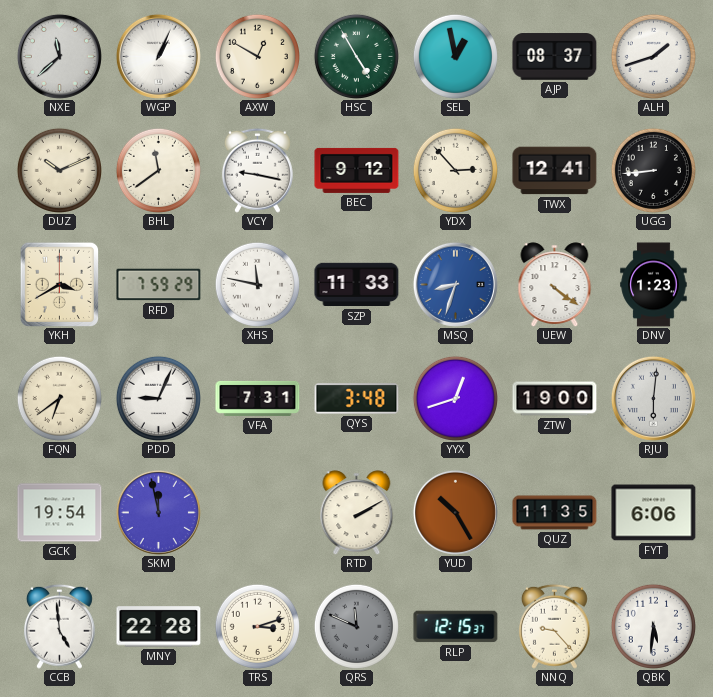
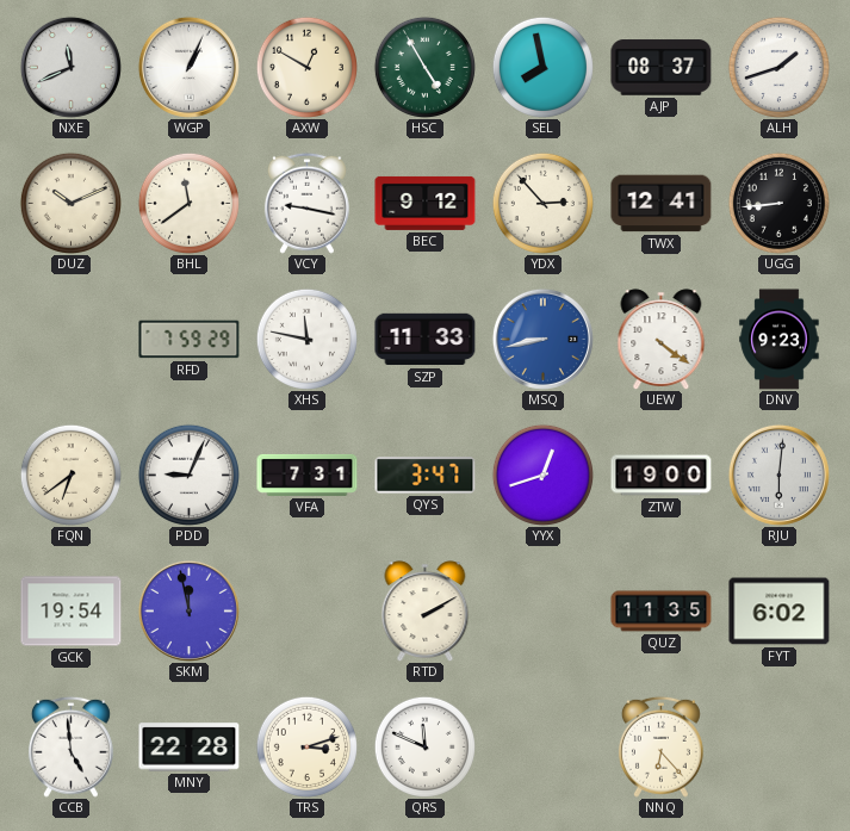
NXE: 11:38 -> 11:41 (70, 67)
SEL: 12:58 -> 7:58 (542, 67)
YKH: 3:40 -> none (59, 284)
MSQ: 8:33 -> 8:43 (542, 339)
DNV: 1:23 -> 9:23 (780, 340)
QYS: 3:48 -> 3:47 (426, 476)
YUD: 10:25 -> none (455, 512)
FYT: 6:06 -> 6:02 (780, 612)
QRS dial: grey -> white (424, 746)
RLP: 12:15 -> none (456, 627)
NNQ: 9:23 -> 6:23 (660, 746)
QBK: 5:31 -> none (653, 626)
